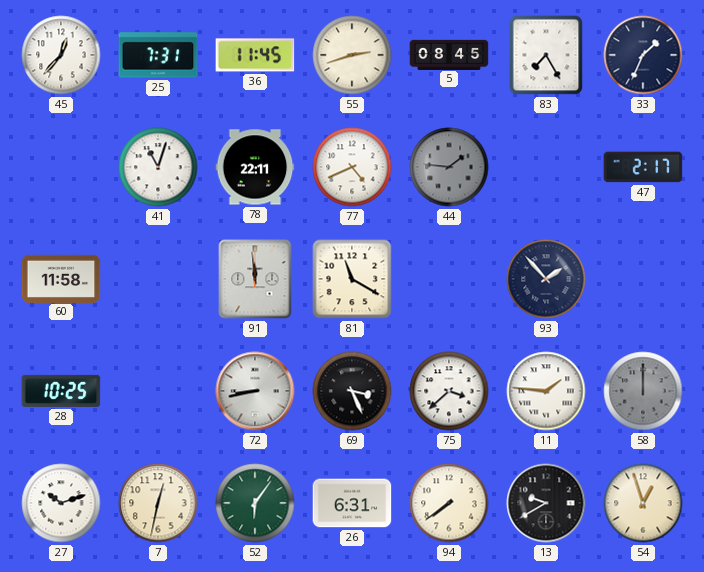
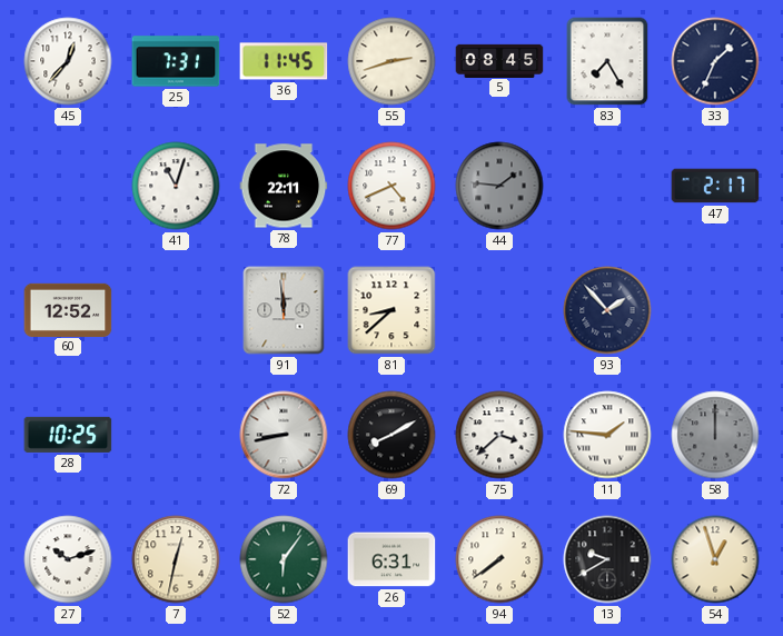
60: 11:58 -> 12:52 (68, 309)
81: 11:20 -> 8:38 (391, 310)
69: 3:26 -> 8:10 (391, 435)
